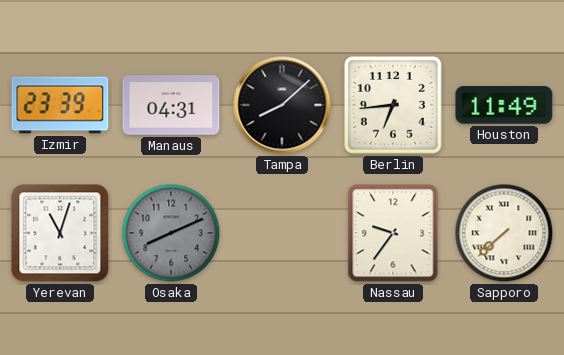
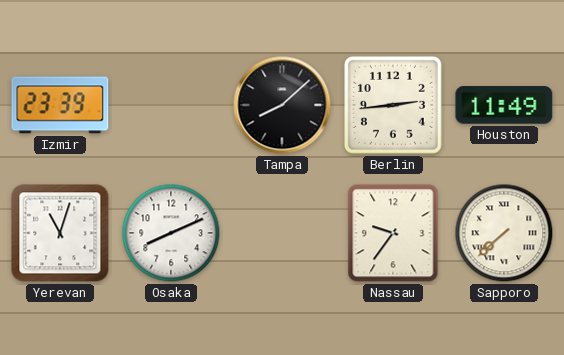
Manaus: 04:31 -> none (171, 105)
Berlin: 6:44 -> 2:44 (393, 105)
Osaka dial: grey -> white (171, 233)
